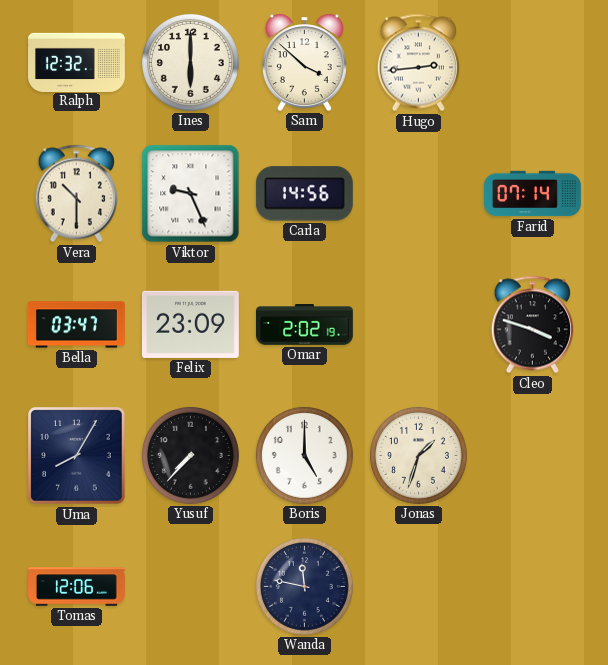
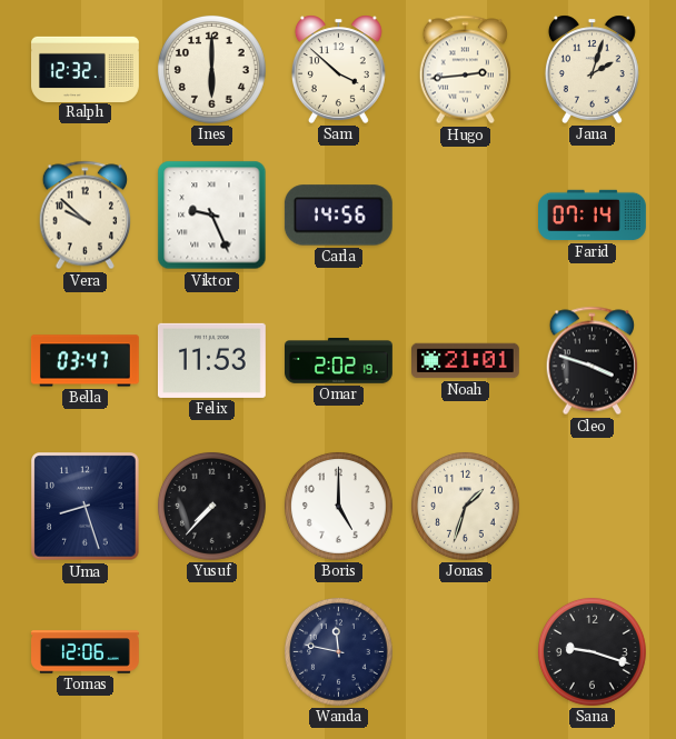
Jana: none -> 2:03 (591, 69)
Vera: 10:30 -> 9:52 (84, 216)
Felix: 23:09 -> 11:53 (211, 360)
Noah: none -> 21:01 (466, 361)
Uma: 8:05 -> 8:27 (86, 507)
Sana: none -> 9:18 (591, 651)
